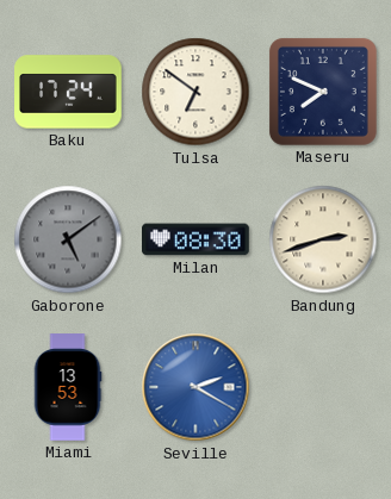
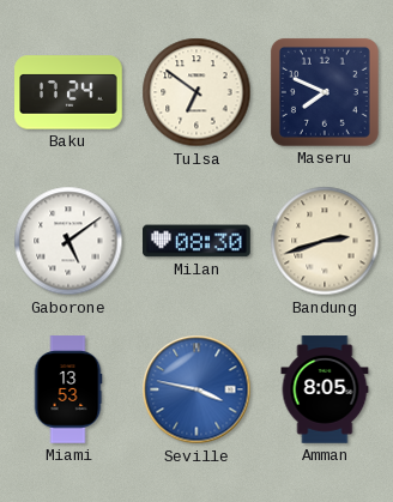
Gaborone dial: grey -> white (68, 241)
Seville: 2:20 -> 3:47 (196, 389)
Amman: none -> 8:05 (325, 389)
